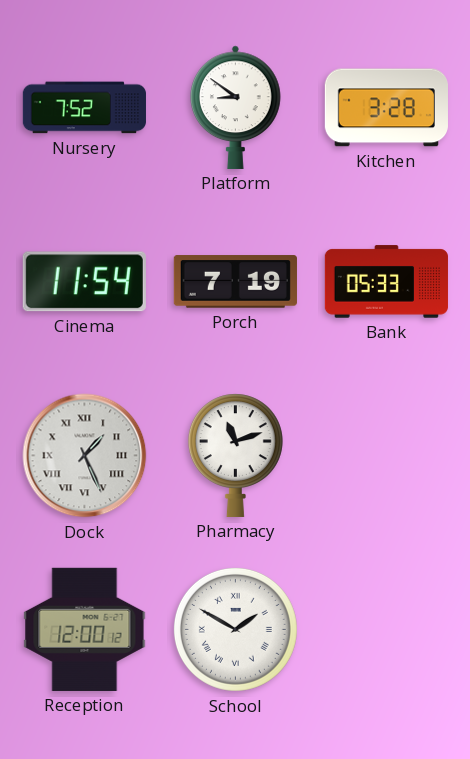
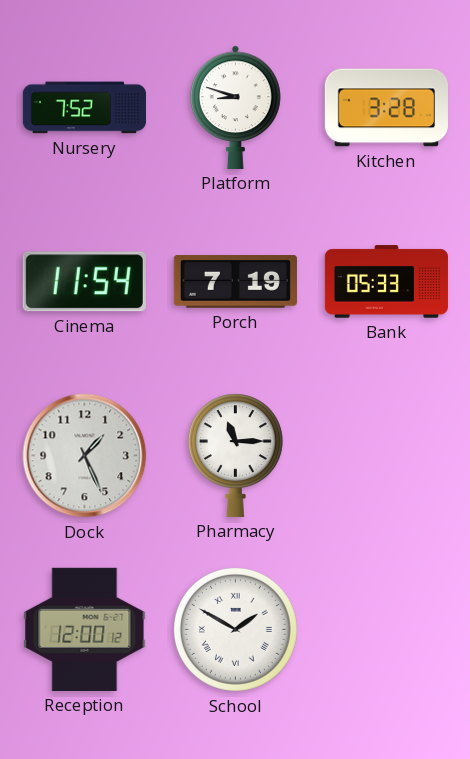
Platform: 8:51 -> 8:48 (236, 107)
Dock numerals: Roman -> Arabic (85, 456)
Pharmacy: 11:12 -> 11:15 (235, 455)
